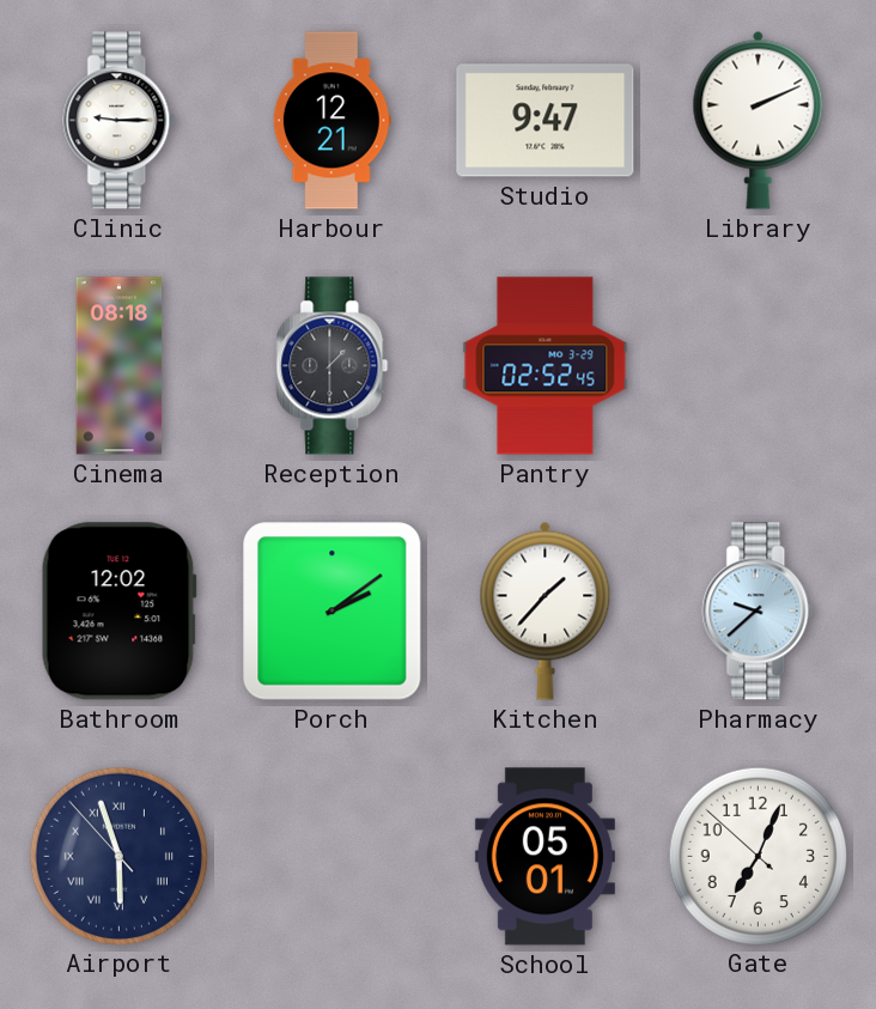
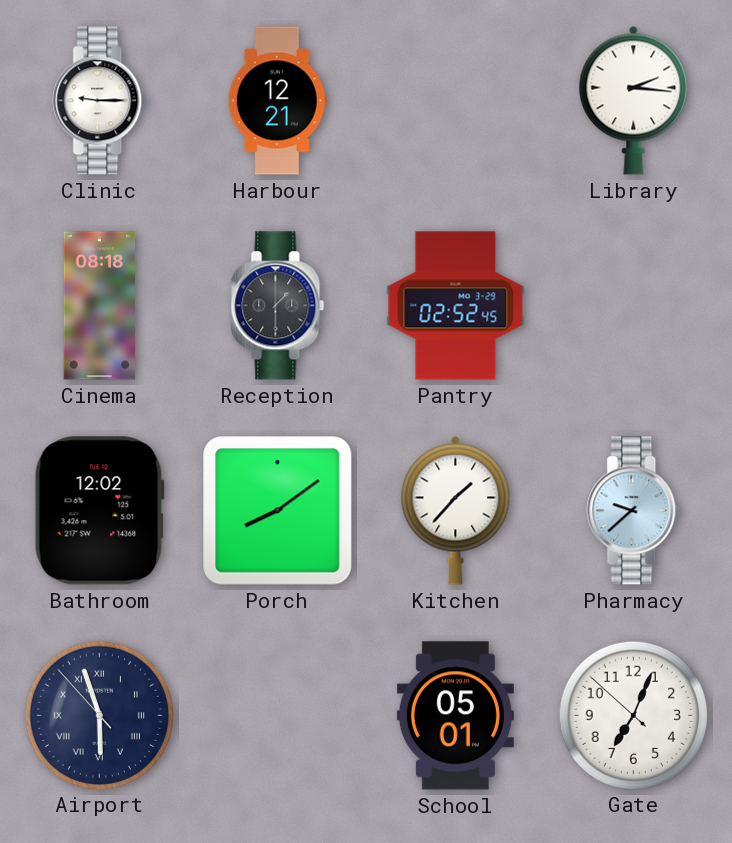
Studio: 9:47 -> none (546, 121)
Library: 2:11 -> 2:16 (634, 100)
Porch: 2:09 -> 8:09 (278, 511)
